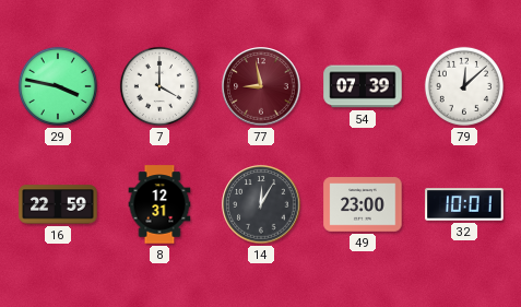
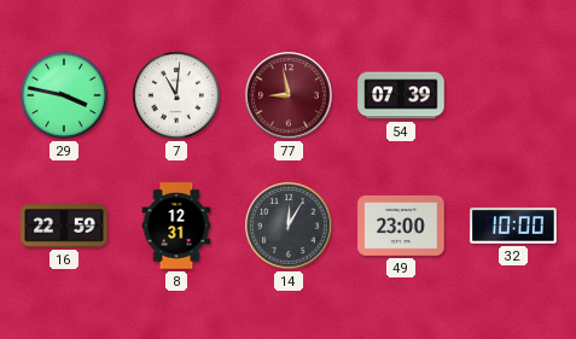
7: 4:00 -> 11:01 (176, 95)
79: 12:08 -> none (464, 86)
32: 10:01 -> 10:00 (513, 226)
